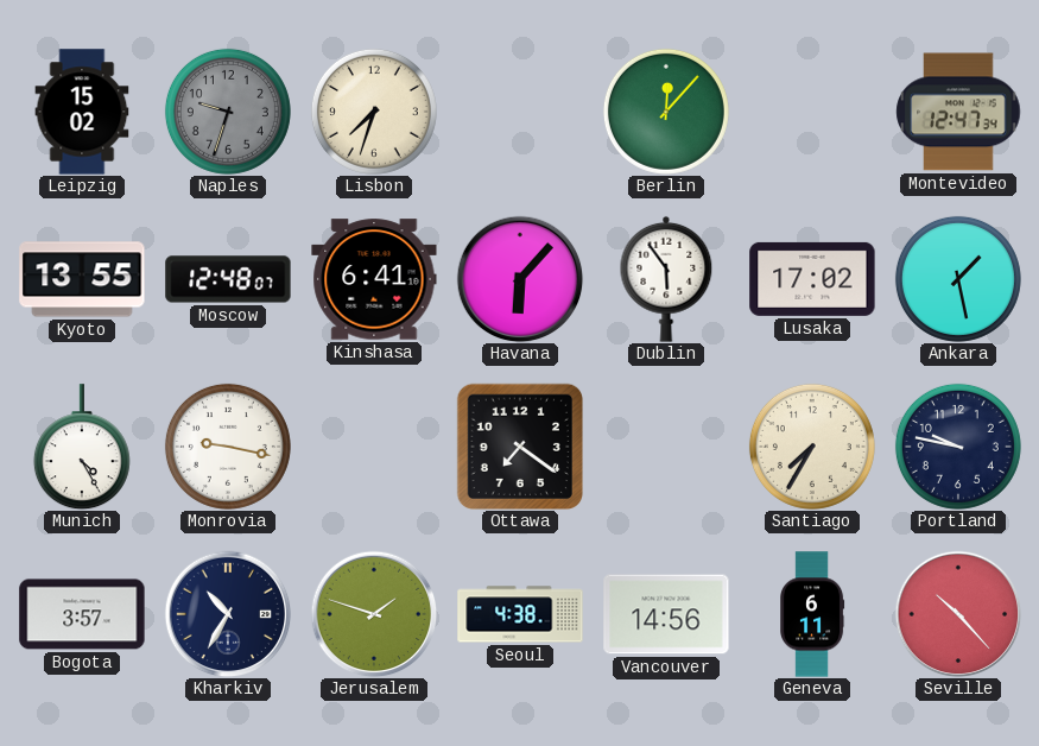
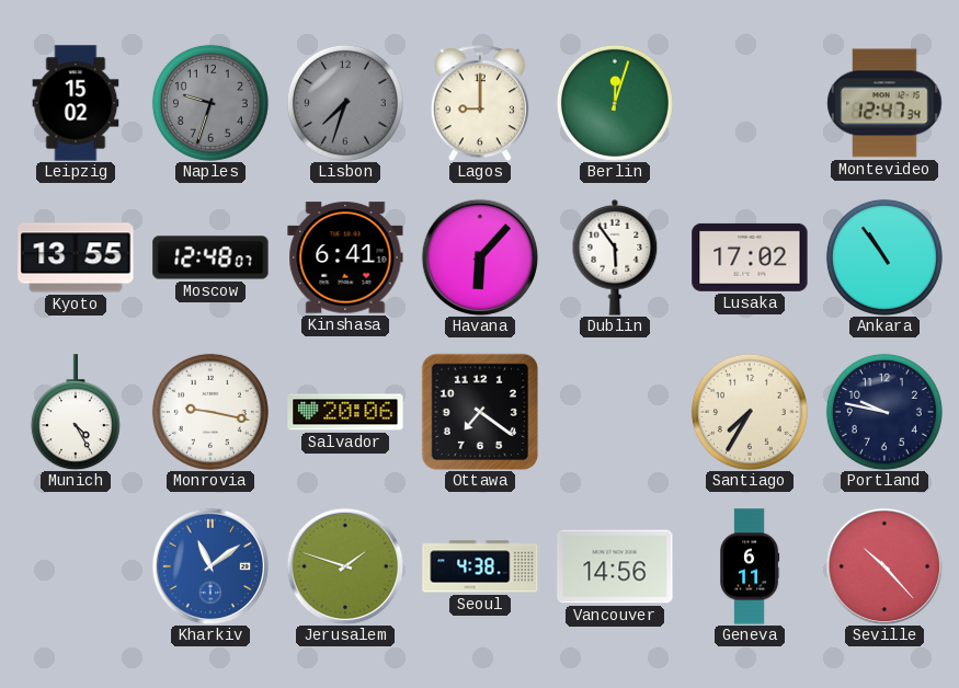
Lisbon dial: cream -> grey (345, 103)
Lagos: none -> 9:00 (480, 103)
Berlin: 12:07 -> 12:03 (615, 103)
Ankara: 1:28 -> 10:54 (884, 257)
Salvador: none -> 20:06 (345, 412)
Bogota: 3:57 -> none (82, 614)
Kharkiv: 10:35 -> 11:09 (210, 566)
Kharkiv dial: navy -> blue (210, 566)
